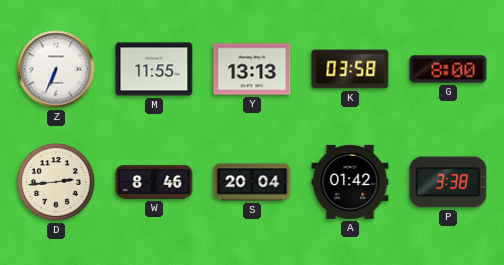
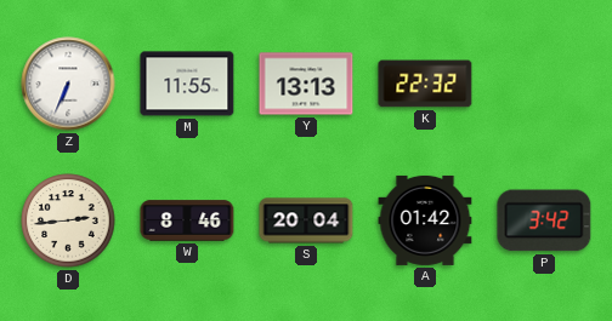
K: 03:58 -> 22:32 (425, 84)
G: 8:00 -> none (448, 69)
P: 3:38 -> 3:42 (544, 220)
